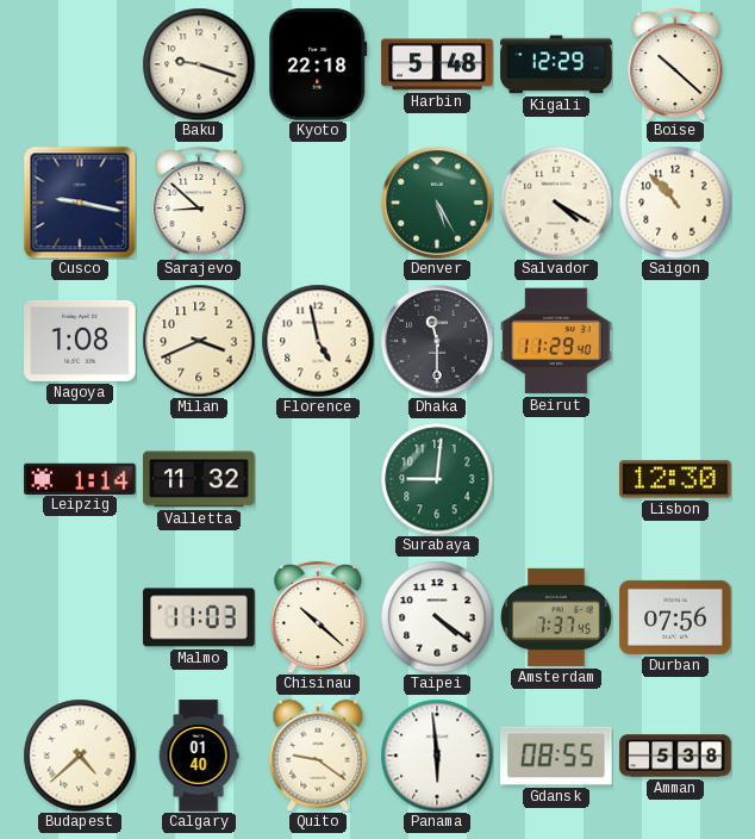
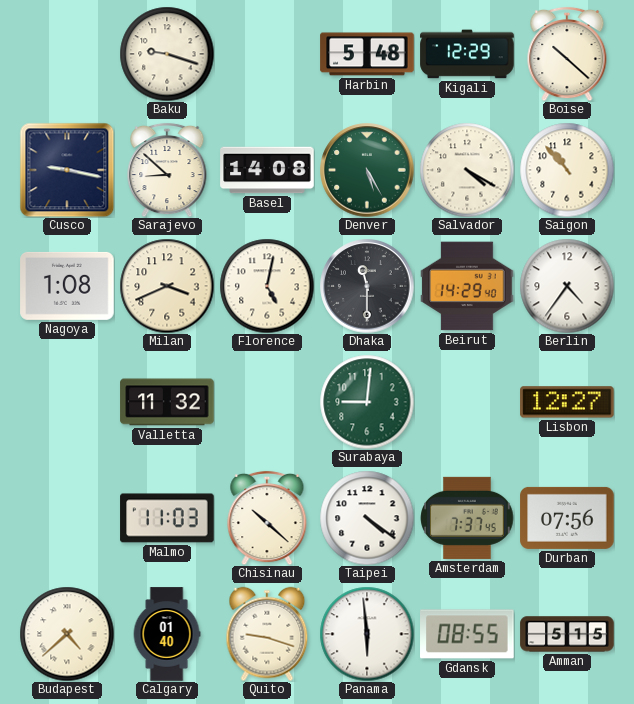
Kyoto: 22:18 -> none (318, 64)
Basel: none -> 14:08 (267, 170)
Florence: 4:58 -> 5:02 (267, 286)
Beirut: 11:29 -> 14:29 (467, 286)
Berlin: none -> 4:36 (567, 286)
Leipzig: 1:14 -> none (80, 478)
Lisbon: 12:30 -> 12:27 (567, 402)
Quito: 9:21 -> 9:18 (267, 634)
Amman: 5:38 -> 5:15 (567, 634)
